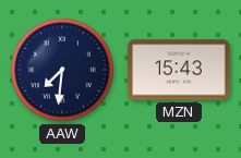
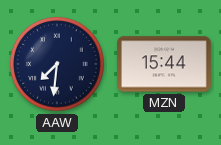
MZN: 15:43 -> 15:44 (165, 64)
